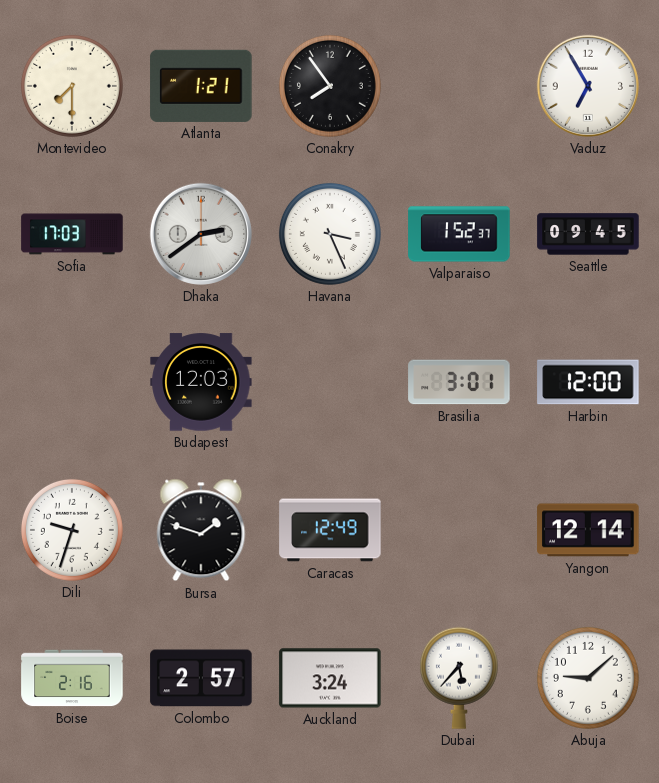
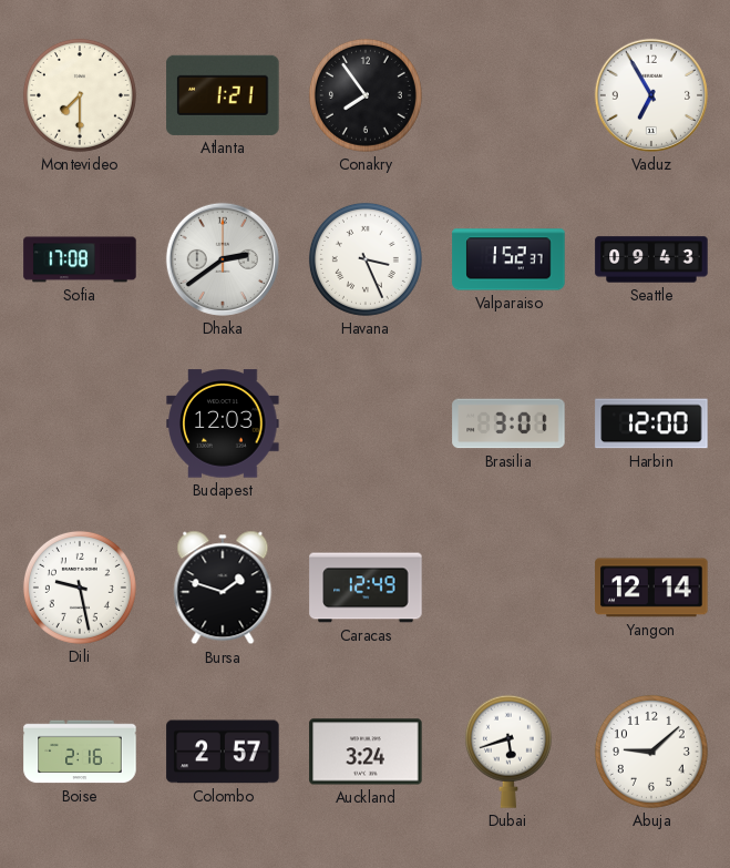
Sofia: 17:03 -> 17:08 (80, 259)
Seattle: 09:45 -> 09:43 (651, 259)
Dili: 9:33 -> 9:28 (80, 588)
Dubai: 5:37 -> 5:42 (508, 752)
